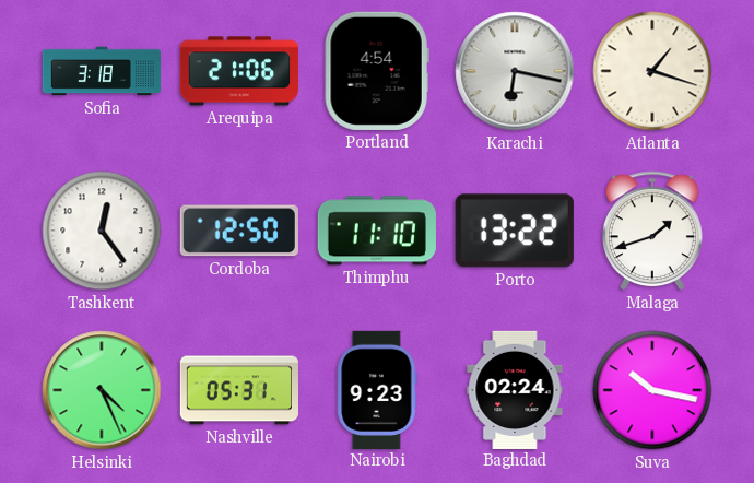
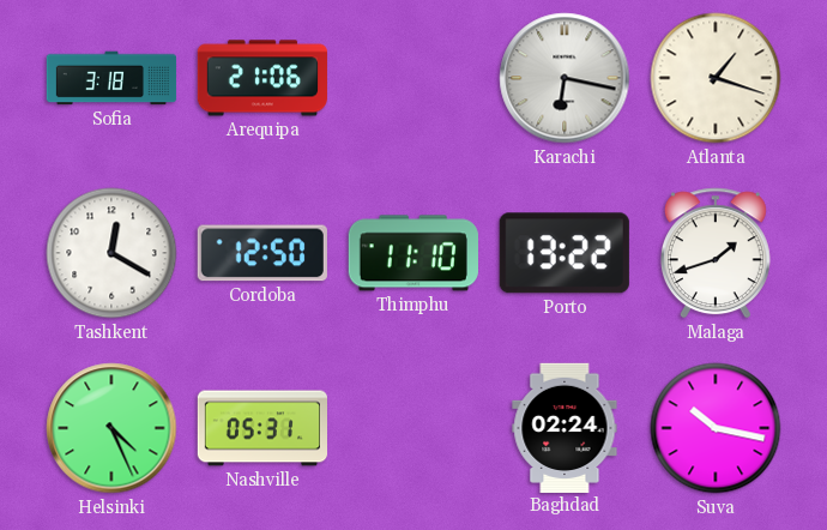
Portland: 4:54 -> none (377, 71)
Tashkent: 12:24 -> 12:20 (111, 253)
Nairobi: 9:23 -> none (377, 389)
